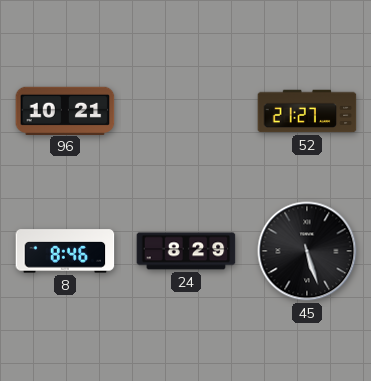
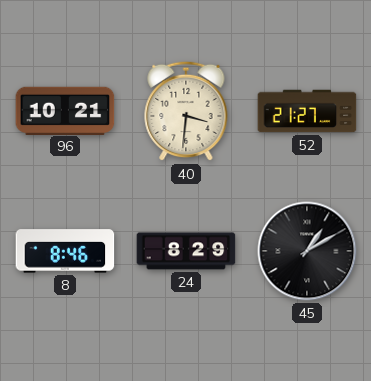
40: none -> 3:31 (186, 111)
45: 5:27 -> 1:10 (307, 251)
